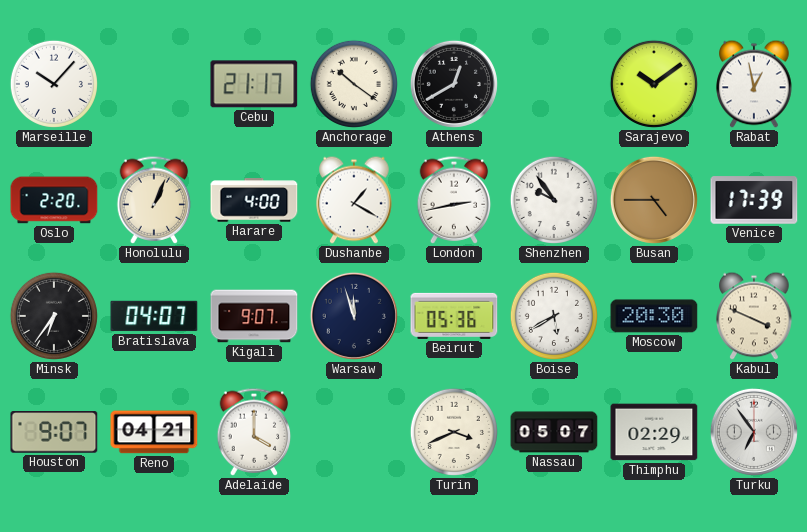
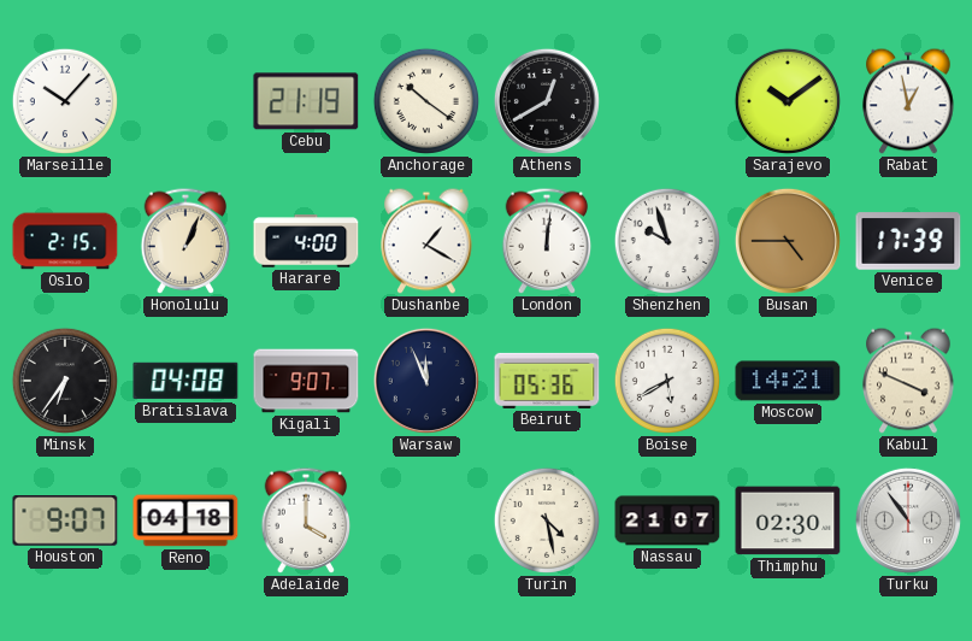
Cebu: 21:17 -> 21:19 (306, 101)
Oslo: 2:20 -> 2:15 (65, 241)
London: 2:43 -> 12:01 (547, 241)
Shenzhen: 9:54 -> 9:57 (667, 241)
Bratislava: 04:07 -> 04:08 (185, 381)
Warsaw: 11:57 -> 11:56 (426, 381)
Moscow: 20:30 -> 14:21 (788, 381)
Reno: 04:21 -> 04:18 (185, 521)
Turin: 3:41 -> 4:28 (547, 521)
Nassau: 05:07 -> 21:07 (667, 521)
Thimphu: 02:29 -> 02:30 (788, 521)
Turku: 6:54 -> 10:54 (908, 521)
